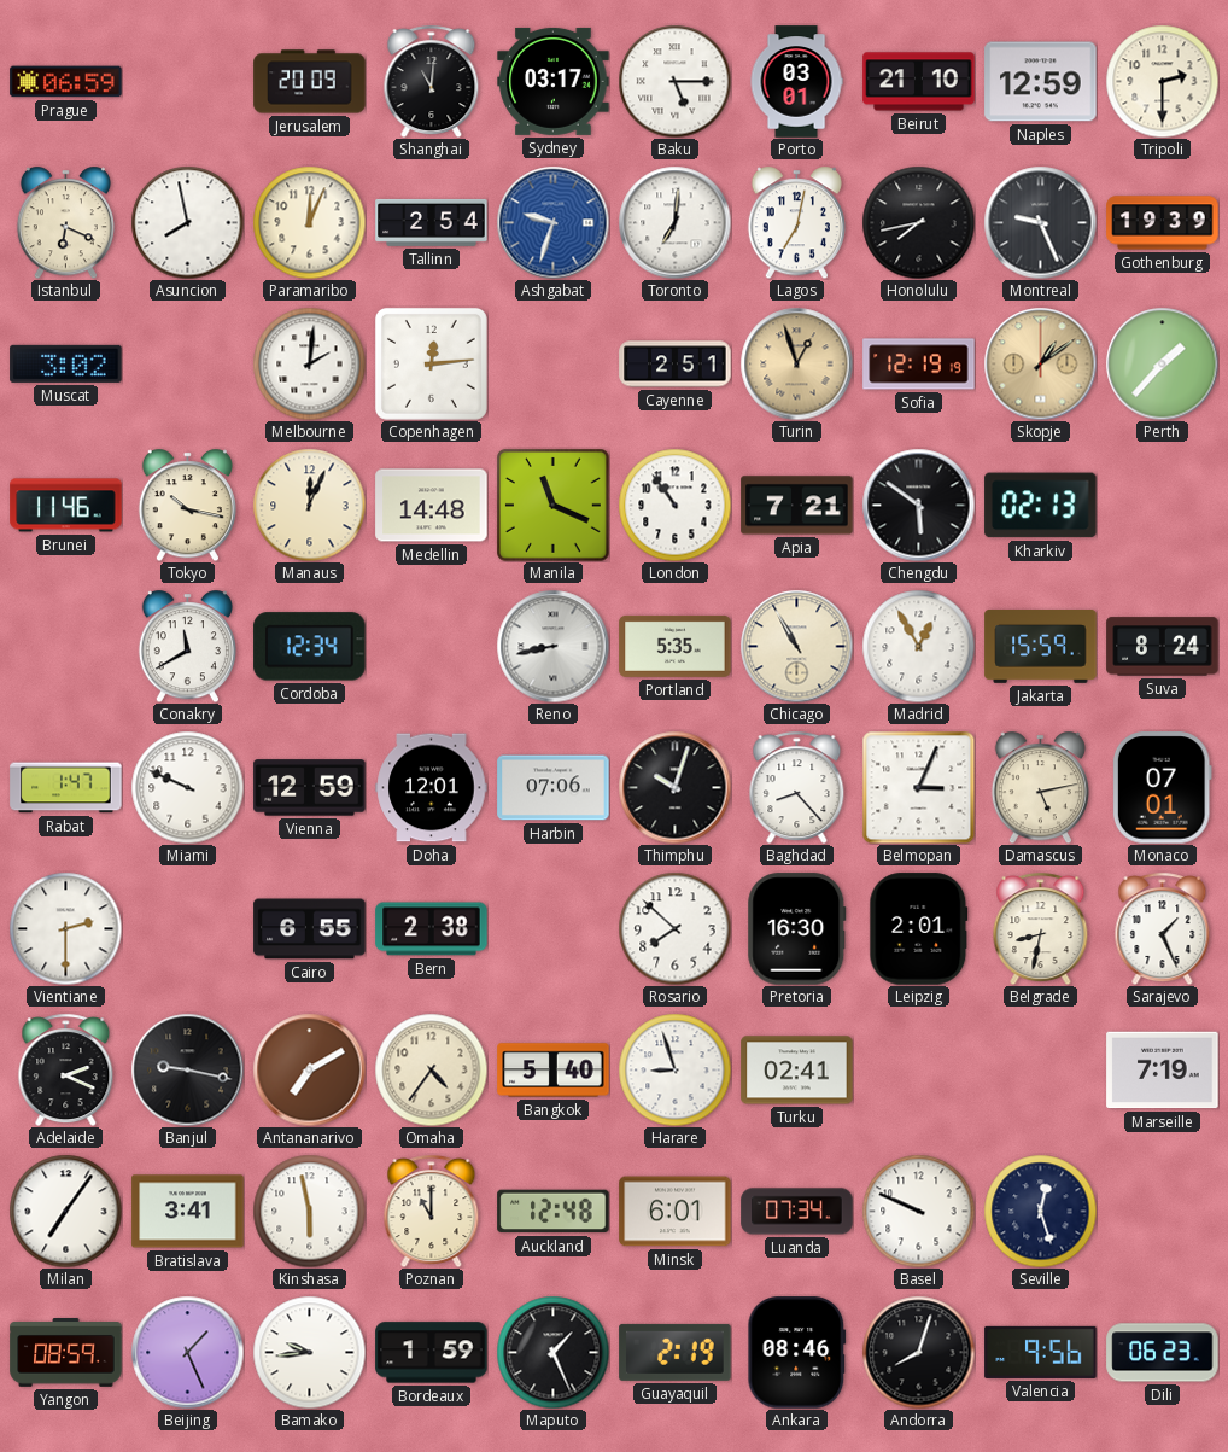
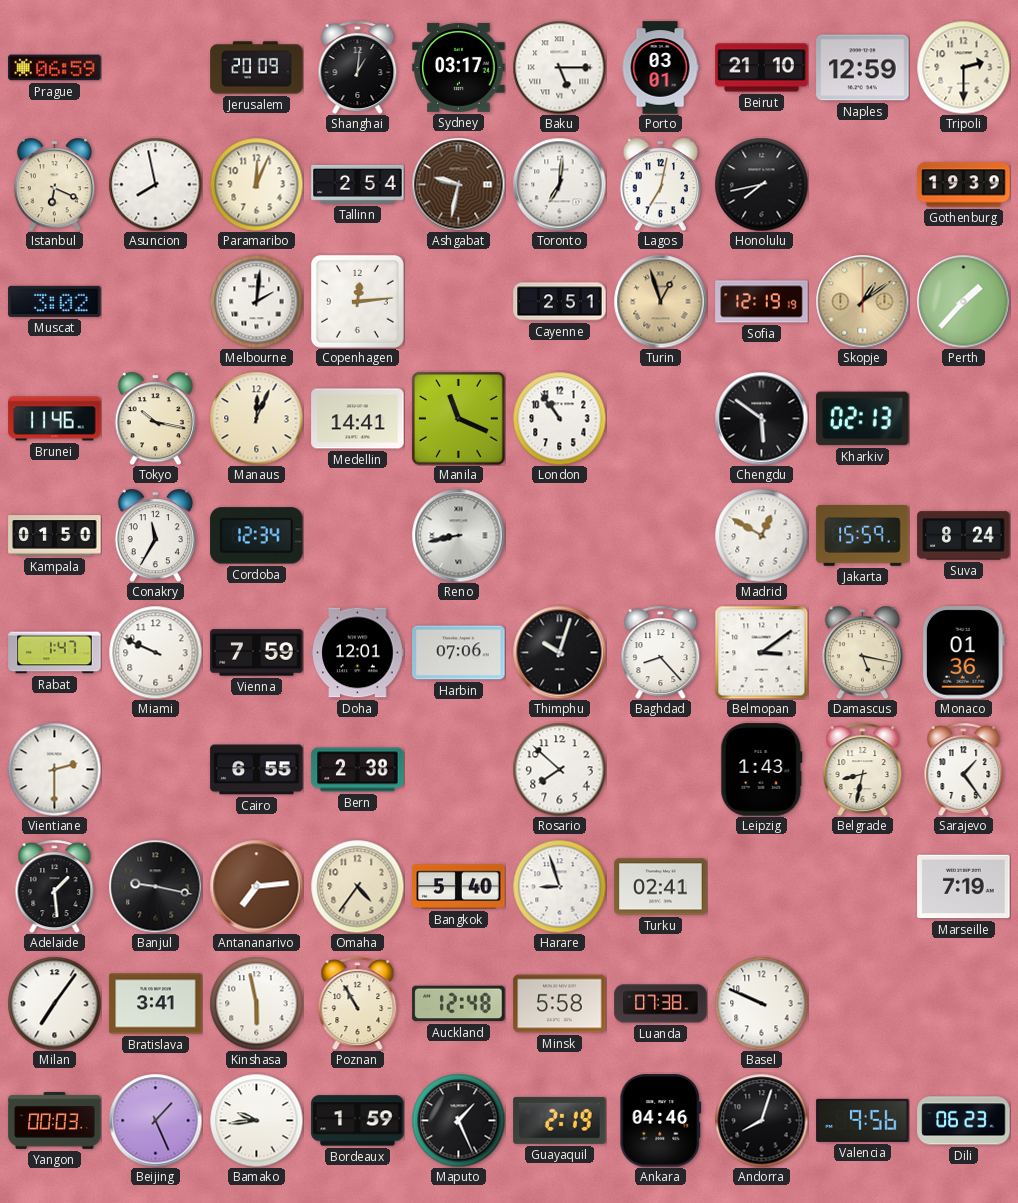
Shanghai: 11:01 -> 1:01 (358, 67)
Ashgabat: 9:33 -> 9:32 (458, 184)
Ashgabat dial: blue -> brown (458, 184)
Montreal: 9:26 -> none (1040, 222)
Medellin: 14:48 -> 14:41 (358, 419)
Apia: 7:21 -> none (797, 506)
Kampala: none -> 01:50 (55, 536)
Conakry: 11:40 -> 11:35 (155, 535)
Portland: 5:35 -> none (676, 646)
Chicago: 10:55 -> none (796, 646)
Madrid: 12:55 -> 12:50 (761, 535)
Vienna: 12:59 -> 7:59 (257, 653)
Belmopan: 3:04 -> 3:09 (761, 652)
Damascus: 5:13 -> 5:17 (862, 652)
Monaco: 07:01 -> 01:36 (963, 653)
Pretoria: 16:30 -> none (797, 929)
Leipzig: 2:01 -> 1:43 (762, 770)
Sarajevo: 1:26 -> 1:24 (964, 769)
Adelaide: 2:19 -> 1:29 (55, 886)
Antananarivo: 7:10 -> 7:14 (256, 886)
Poznan: 11:00 -> 10:55 (358, 1003)
Minsk: 6:01 -> 5:58 (560, 1004)
Luanda: 07:34 -> 07:38 (661, 1004)
Seville: 12:27 -> none (1040, 1211)
Yangon: 08:59 -> 00:03 (55, 1121)
Ankara: 08:46 -> 04:46 (661, 1121)
